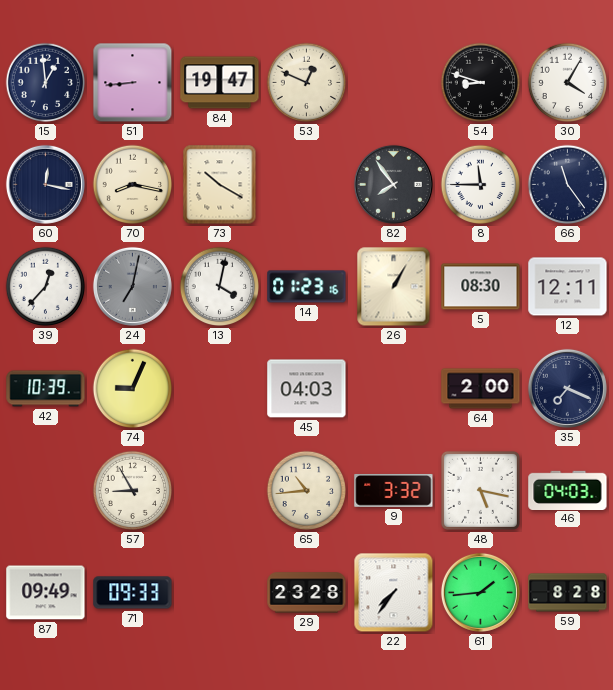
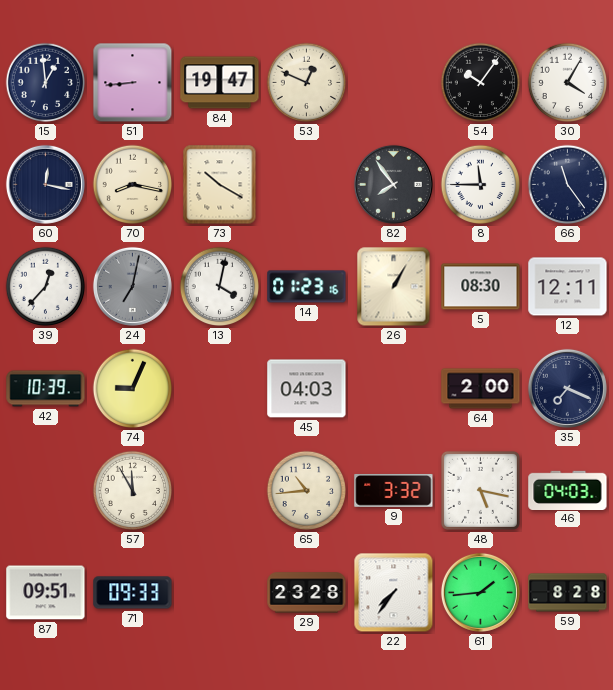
54: 8:48 -> 10:06 (481, 83)
57: 8:55 -> 11:55 (133, 491)
87: 09:49 -> 09:51 (46, 593)
